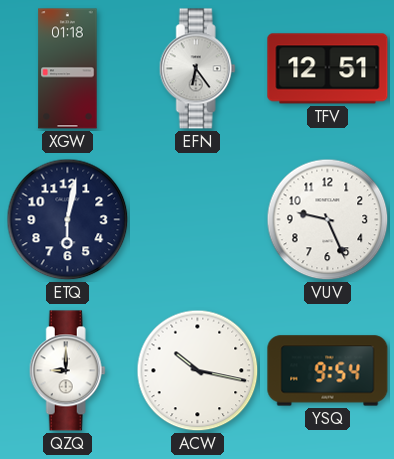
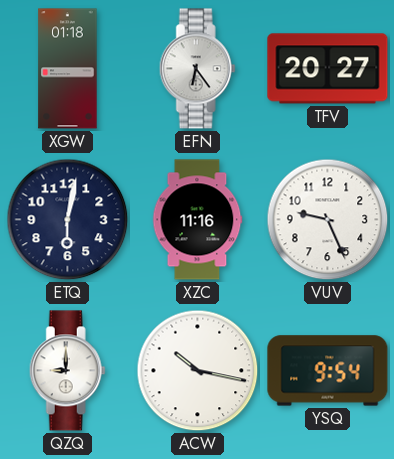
TFV: 12:51 -> 20:27 (328, 69)
XZC: none -> 11:16 (197, 220)
